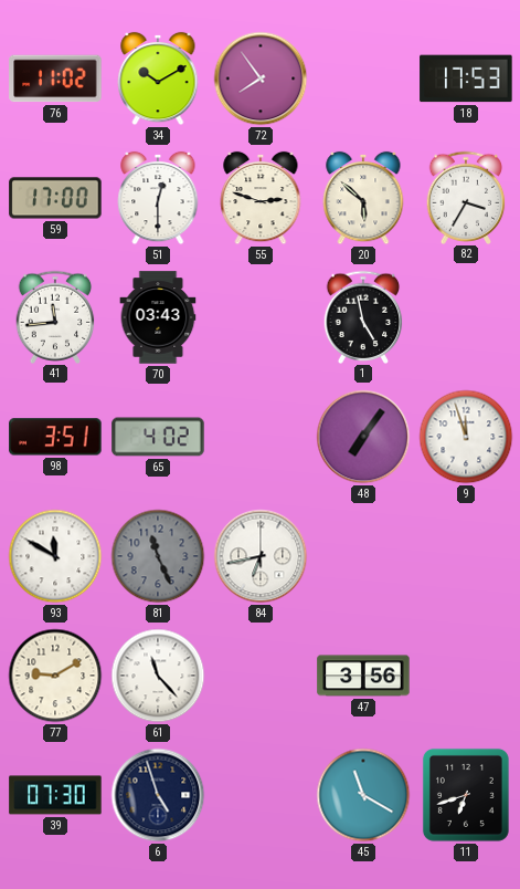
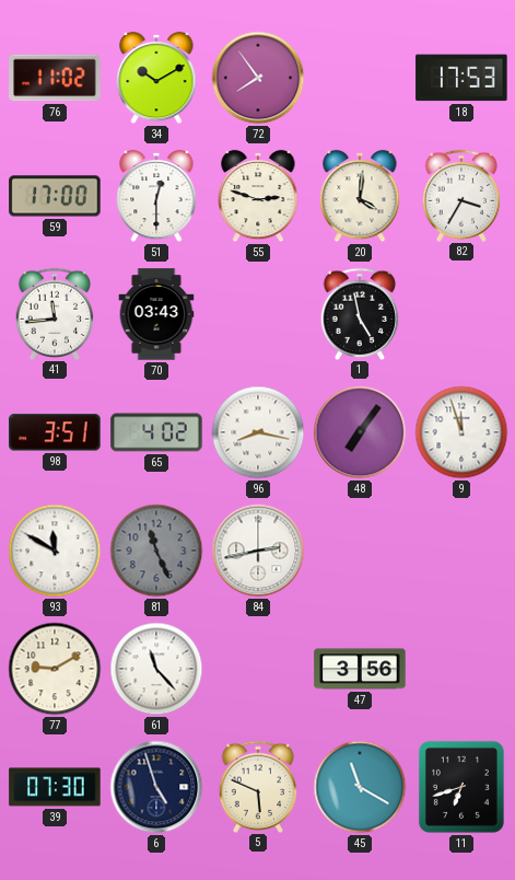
20: 5:52 -> 4:01 (360, 196)
96: none -> 8:17 (258, 432)
84: 6:43 -> 2:43 (258, 551)
5: none -> 5:49 (258, 786)
